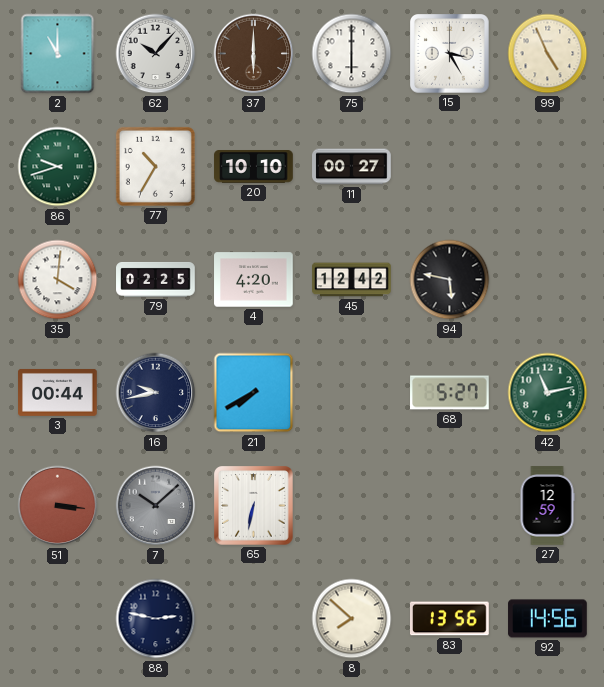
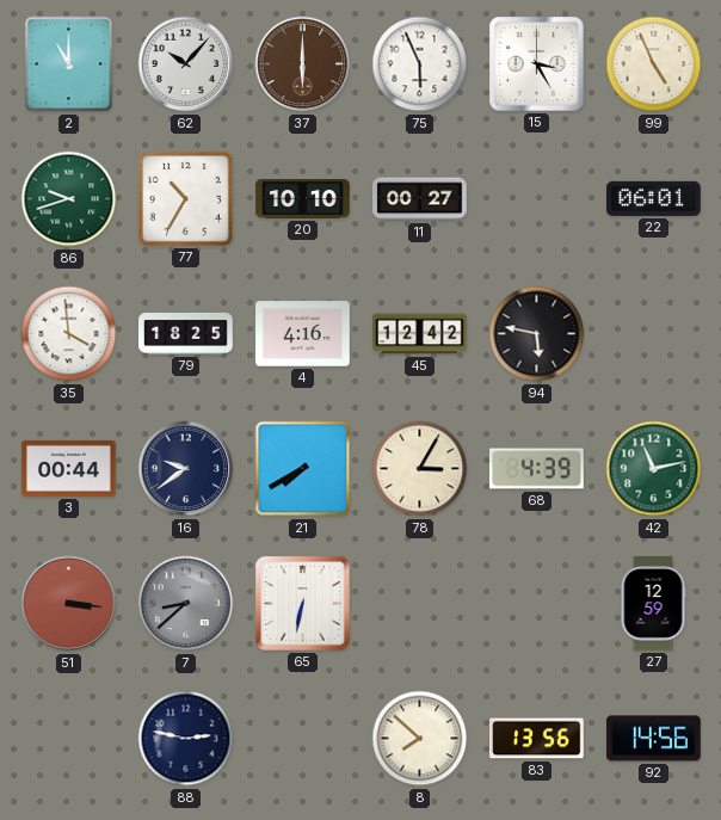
75: 6:00 -> 5:56 (420, 64)
22: none -> 06:01 (654, 198)
35: 4:01 -> 3:59 (69, 334)
79: 02:25 -> 18:25 (186, 333)
4: 4:20 -> 4:16 (303, 334)
16: 9:43 -> 9:39 (186, 469)
78: none -> 3:05 (420, 469)
68: 5:27 -> 4:39 (537, 469)
7: 10:08 -> 8:38 (186, 604)
